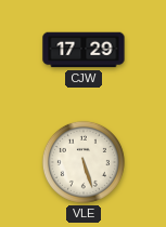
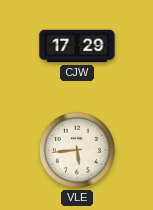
VLE: 5:27 -> 5:44 (77, 150)
